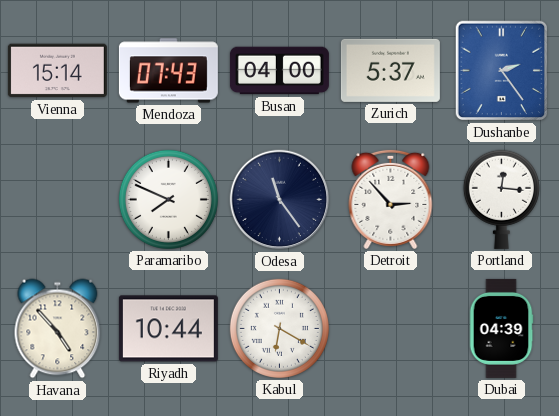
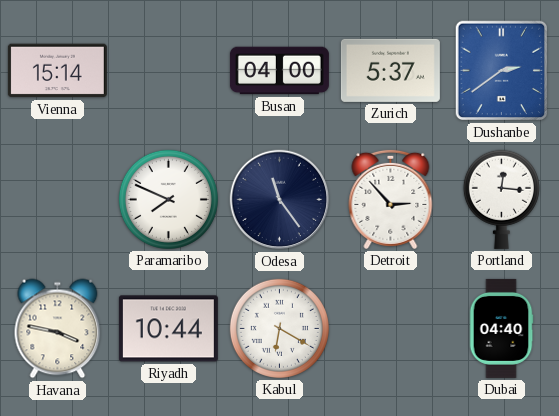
Mendoza: 07:43 -> none (168, 71)
Dushanbe: 2:24 -> 2:39 (502, 71)
Havana: 4:53 -> 3:47 (58, 329)
Dubai: 04:39 -> 04:40 (501, 328)
